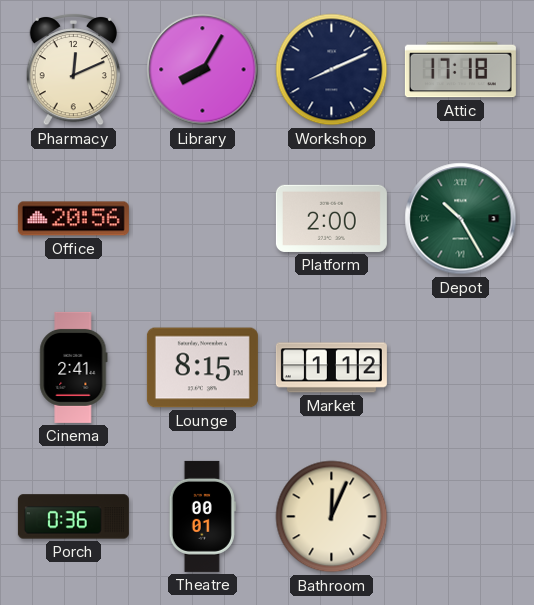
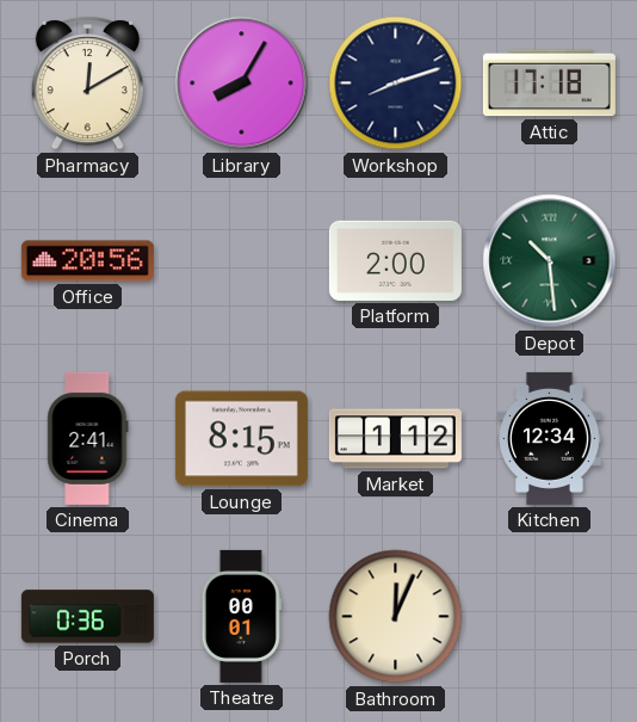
Pharmacy: 12:11 -> 12:10 (87, 82)
Workshop: 8:11 -> 8:12 (396, 84)
Depot: 10:25 -> 10:29 (550, 261)
Kitchen: none -> 12:34 (550, 438)
